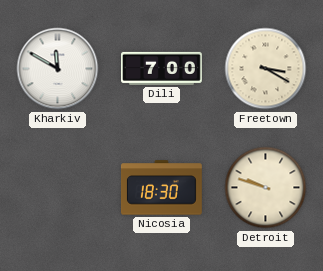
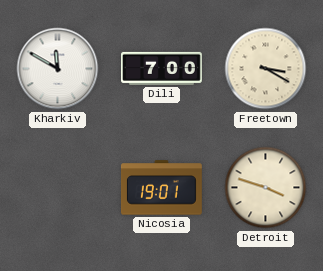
Nicosia: 18:30 -> 19:01 (162, 188)
Detroit: 9:48 -> 3:48 (266, 188)
